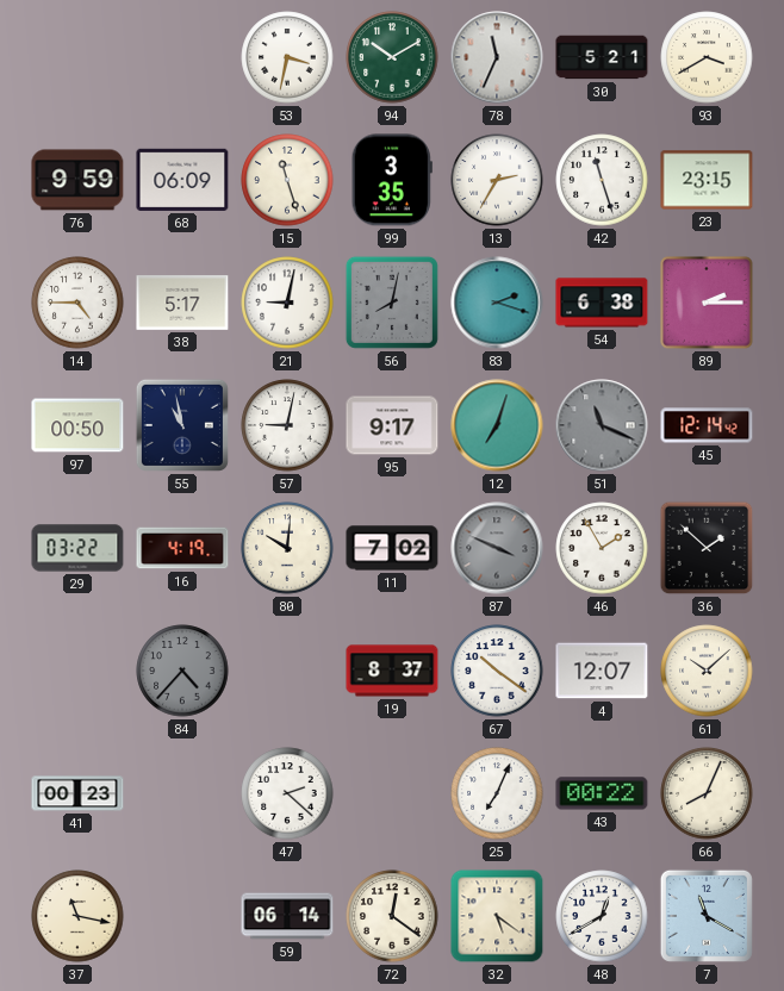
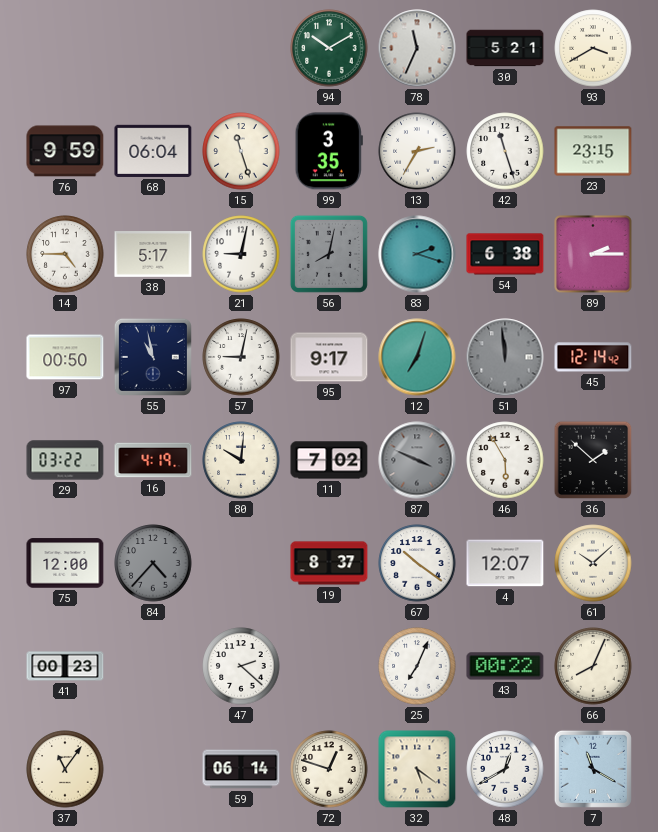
53: 3:32 -> none (287, 57)
68: 06:09 -> 06:04 (153, 151)
51: 11:19 -> 11:59 (505, 357)
46: 1:55 -> 5:55 (505, 460)
75: none -> 12:00 (65, 563)
37: 11:17 -> 11:06 (65, 769)
72: 12:21 -> 12:48 (329, 769)
